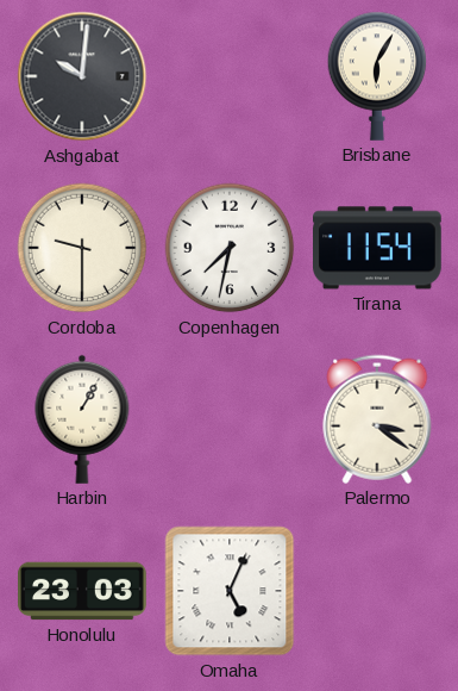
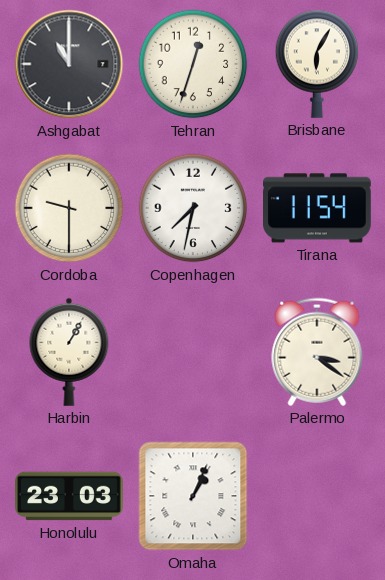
Ashgabat: 10:01 -> 11:00 (69, 64)
Tehran: none -> 12:33 (193, 64)
Omaha: 5:04 -> 1:04 (193, 496)
